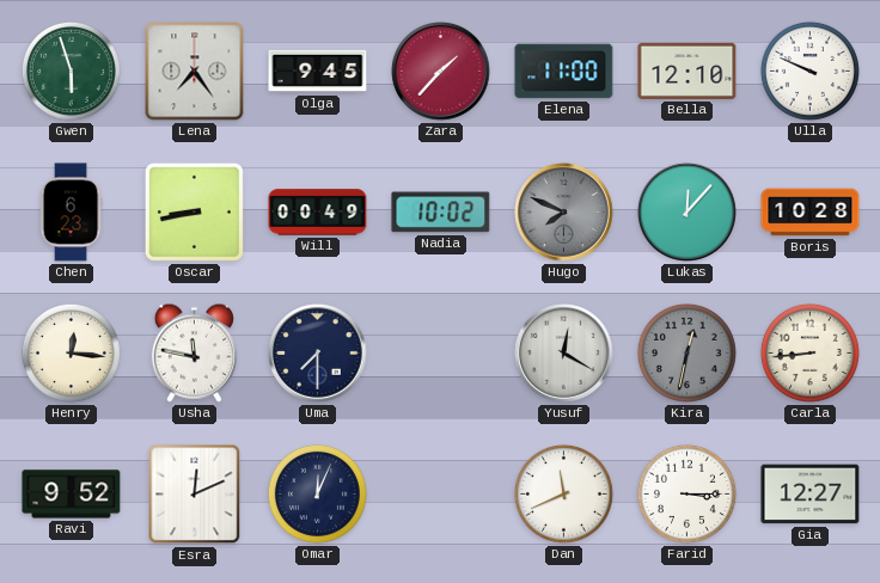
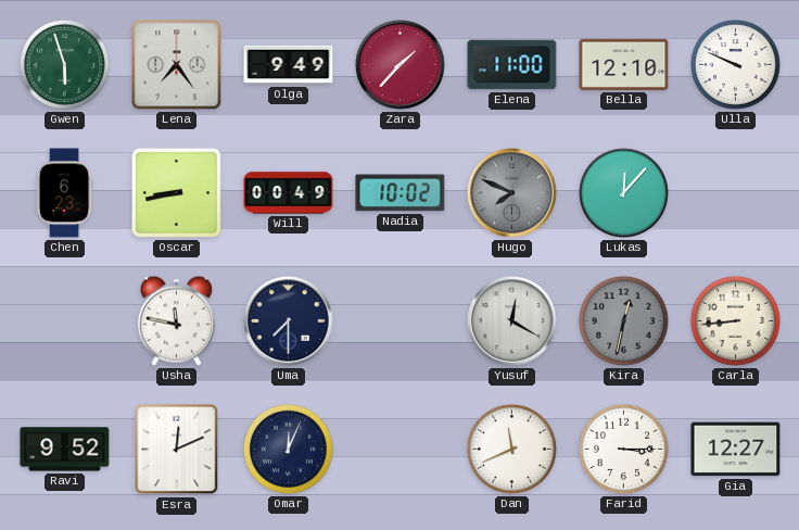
Olga: 9:45 -> 9:49 (289, 65)
Boris: 10:28 -> none (811, 213)
Henry: 12:16 -> none (71, 352)
